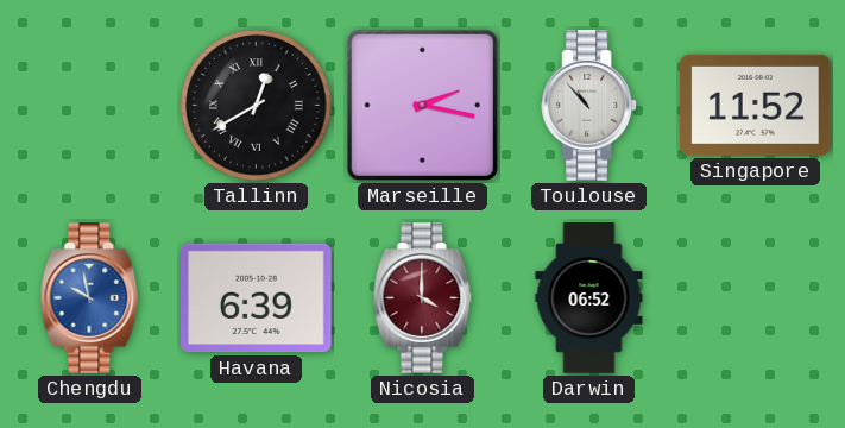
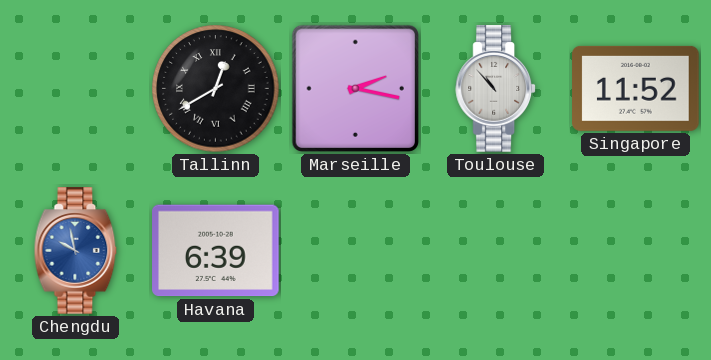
Nicosia: 4:00 -> none (423, 298)
Darwin: 06:52 -> none (589, 298)
